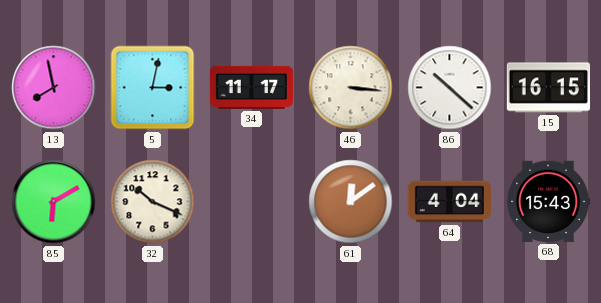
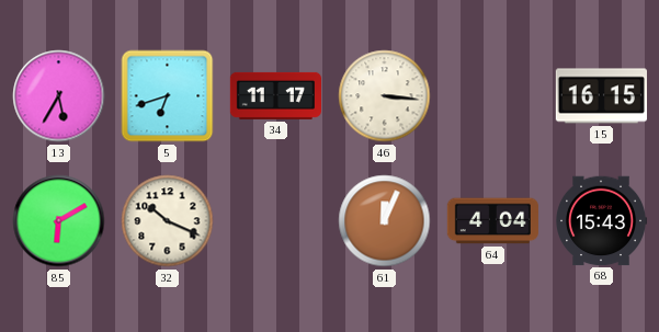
13: 7:58 -> 5:35 (59, 96)
5: 3:02 -> 6:42 (168, 96)
86: 10:22 -> none (450, 88)
61: 12:09 -> 12:04 (385, 221)
